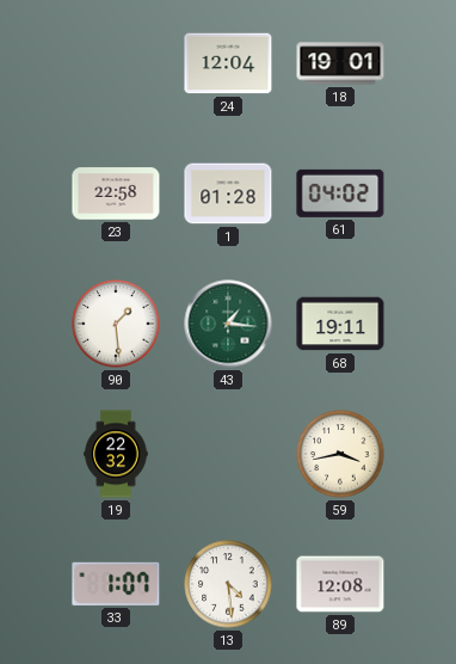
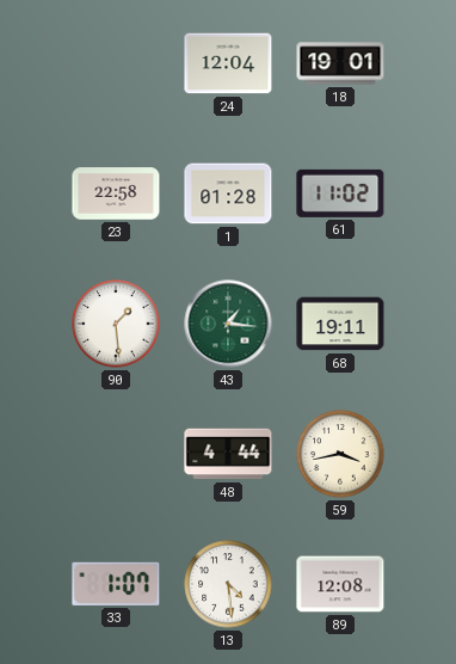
61: 04:02 -> 11:02 (340, 193)
19: 22:32 -> none (116, 454)
48: none -> 4:44 (228, 454)
